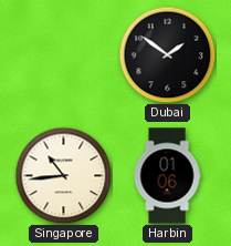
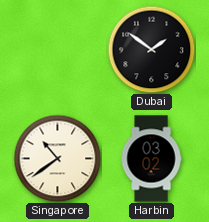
Singapore: 10:44 -> 10:39 (57, 158)
Harbin: 01:06 -> 03:02 (151, 159)
